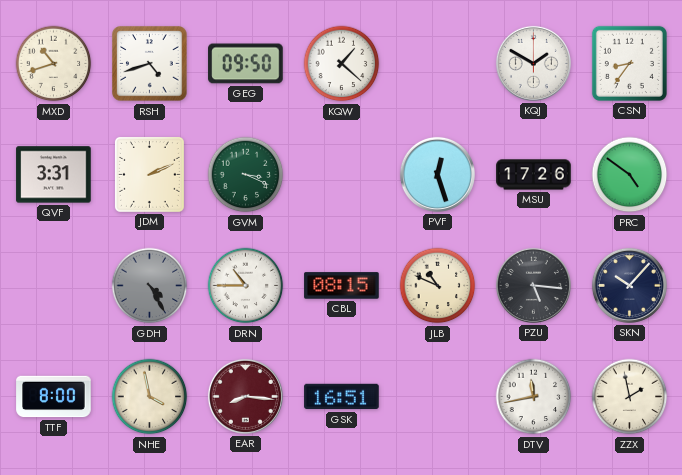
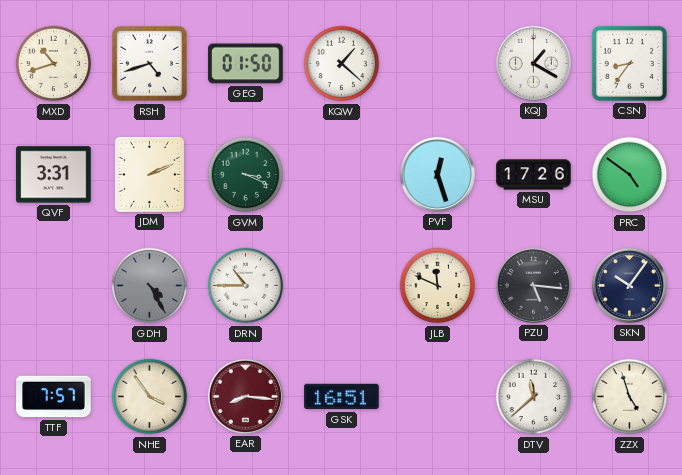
GEG: 09:50 -> 01:50 (246, 64)
KQJ: 1:50 -> 1:20 (533, 63)
CBL: 08:15 -> none (342, 286)
JLB: 10:49 -> 11:49 (438, 286)
SKN: 10:07 -> 10:06 (629, 285)
TTF: 8:00 -> 7:57 (54, 397)
NHE: 3:58 -> 3:54 (150, 397)
DTV: 11:43 -> 11:38 (534, 397)
ZZX: 1:58 -> 4:57 (630, 397)
